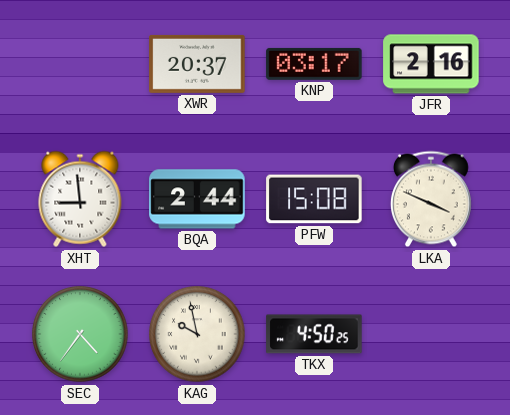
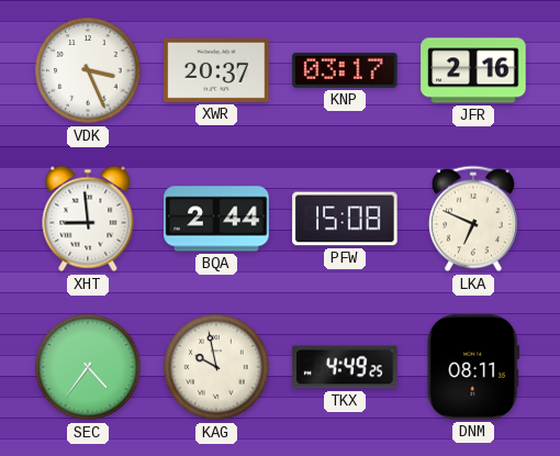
VDK: none -> 3:26 (88, 70)
LKA: 3:49 -> 6:49 (473, 219)
TKX: 4:50 -> 4:49 (345, 367)
DNM: none -> 08:11 (472, 367)
